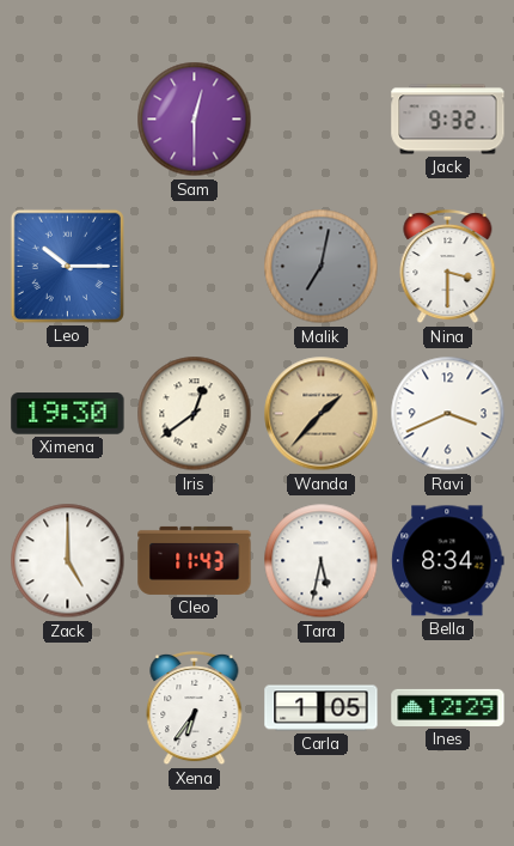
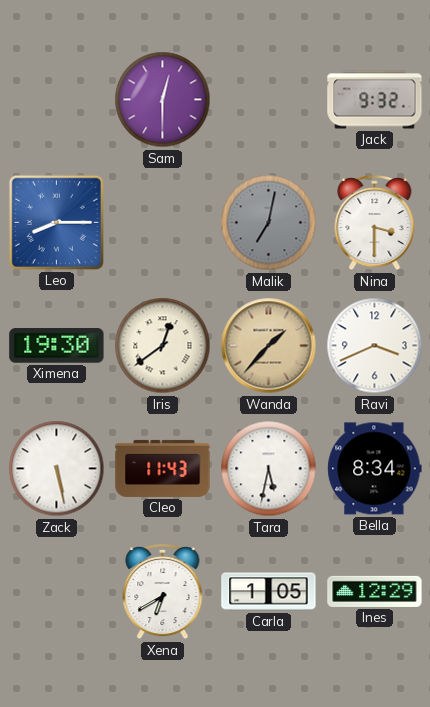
Leo: 10:15 -> 8:15 (56, 222)
Zack: 5:00 -> 5:28 (57, 469)
Xena: 6:36 -> 6:40 (163, 592)
